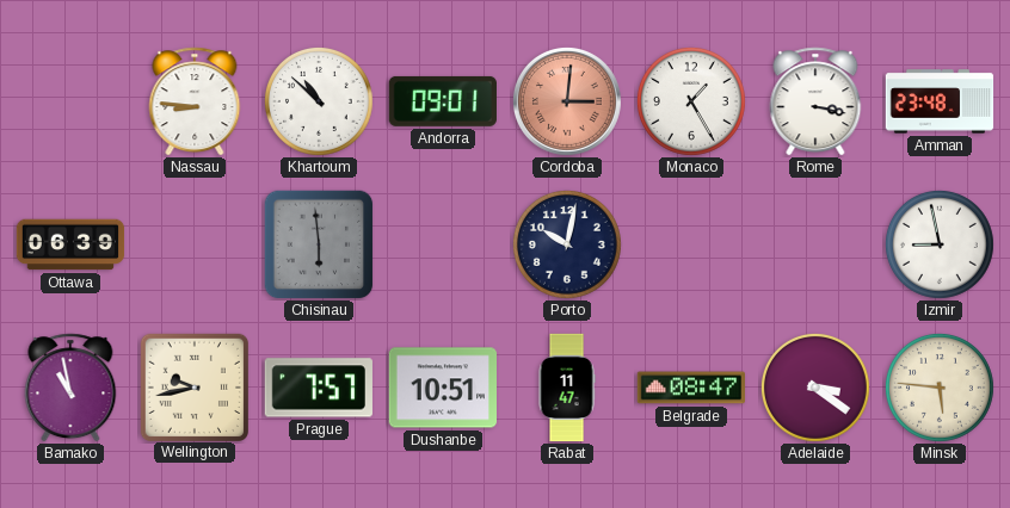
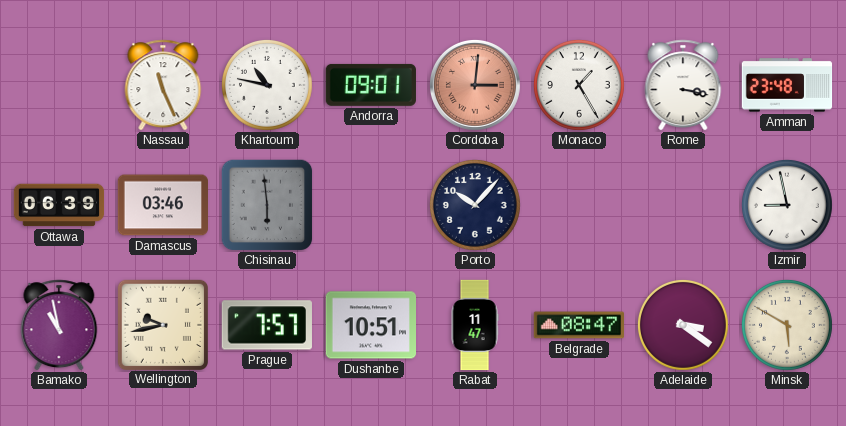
Nassau: 8:46 -> 11:26 (163, 85)
Khartoum: 10:52 -> 10:47 (267, 86)
Damascus: none -> 03:46 (162, 205)
Porto: 10:02 -> 10:07 (475, 206)
Minsk: 5:46 -> 5:50 (787, 326)
